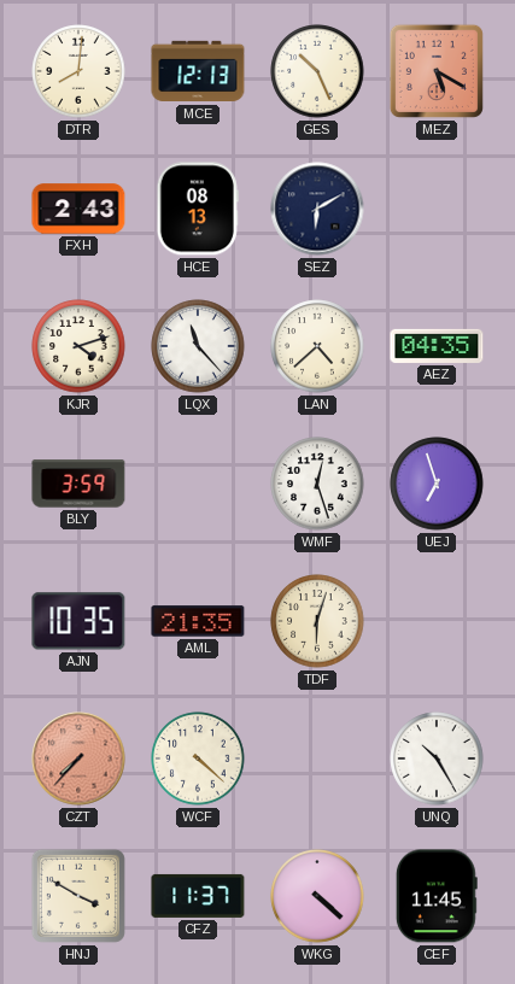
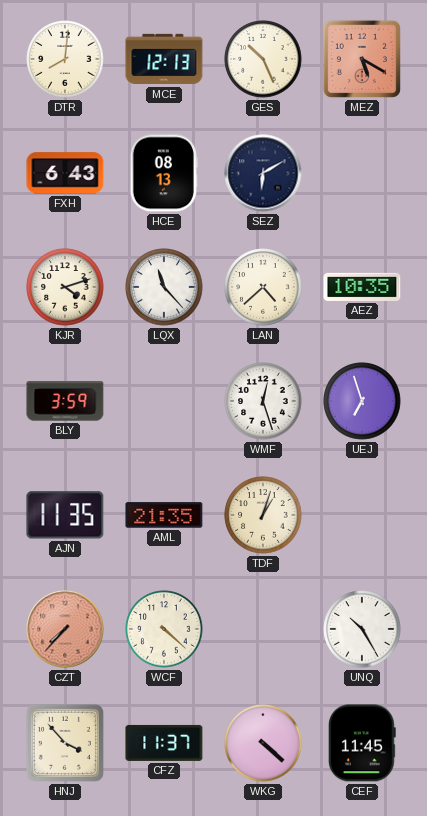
FXH: 2:43 -> 6:43 (65, 173)
AEZ: 04:35 -> 10:35 (362, 287)
AJN: 10:35 -> 11:35 (65, 515)
TDF: 6:03 -> 1:03 (263, 515)
HNJ: 3:50 -> 3:53 (65, 743)
